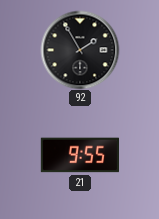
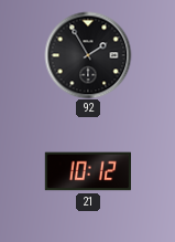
21: 9:55 -> 10:12 (87, 171)
